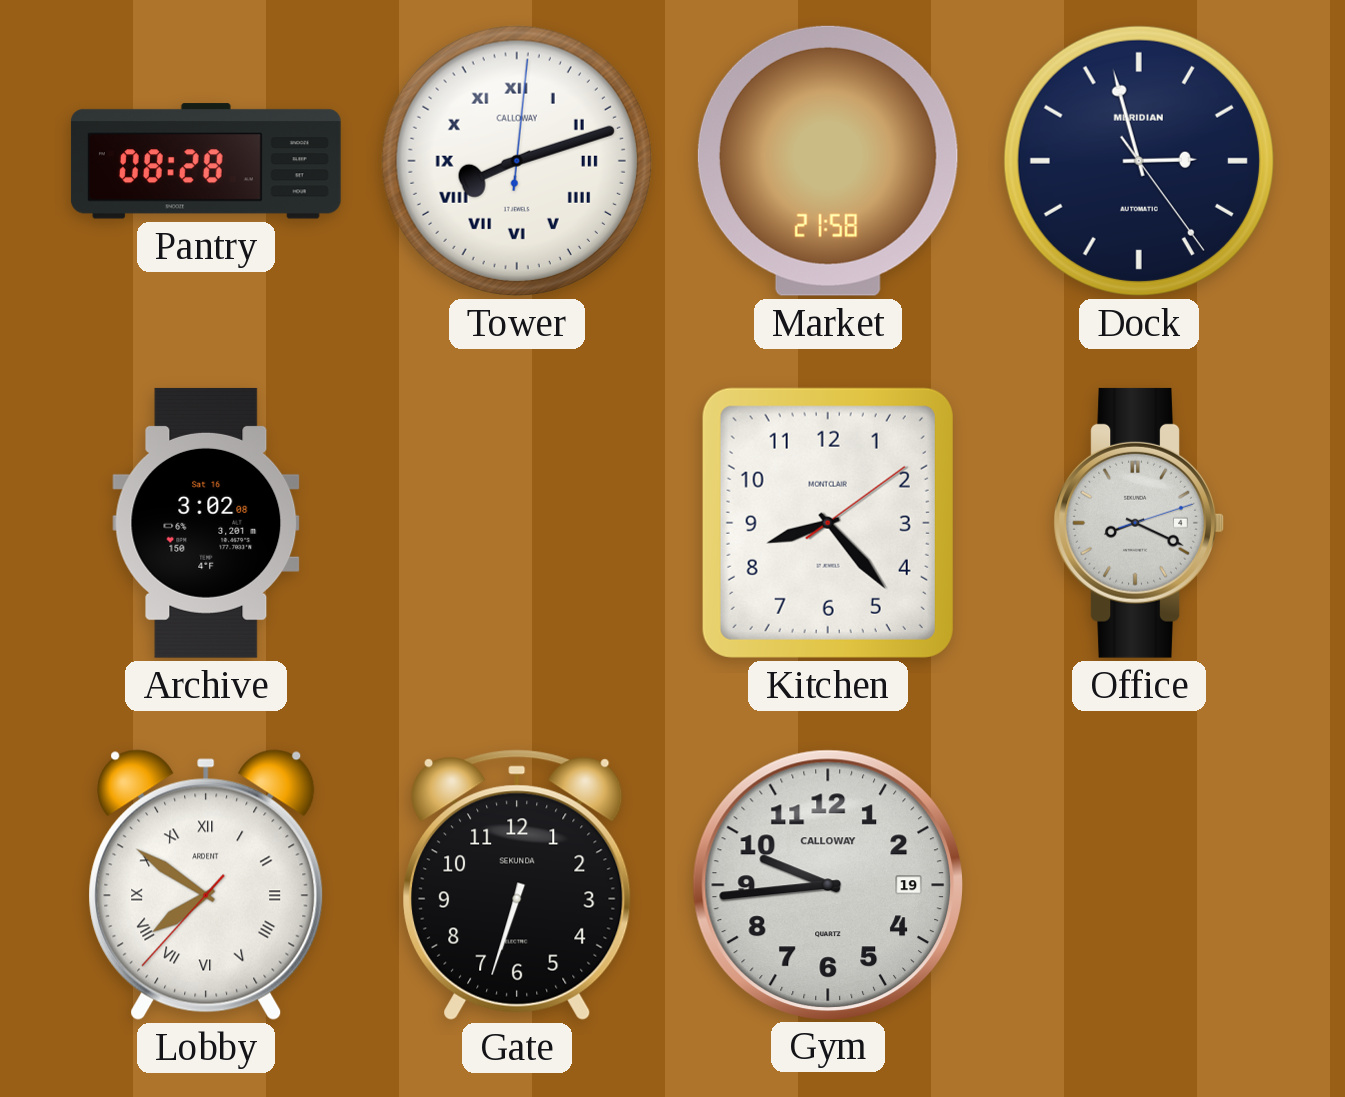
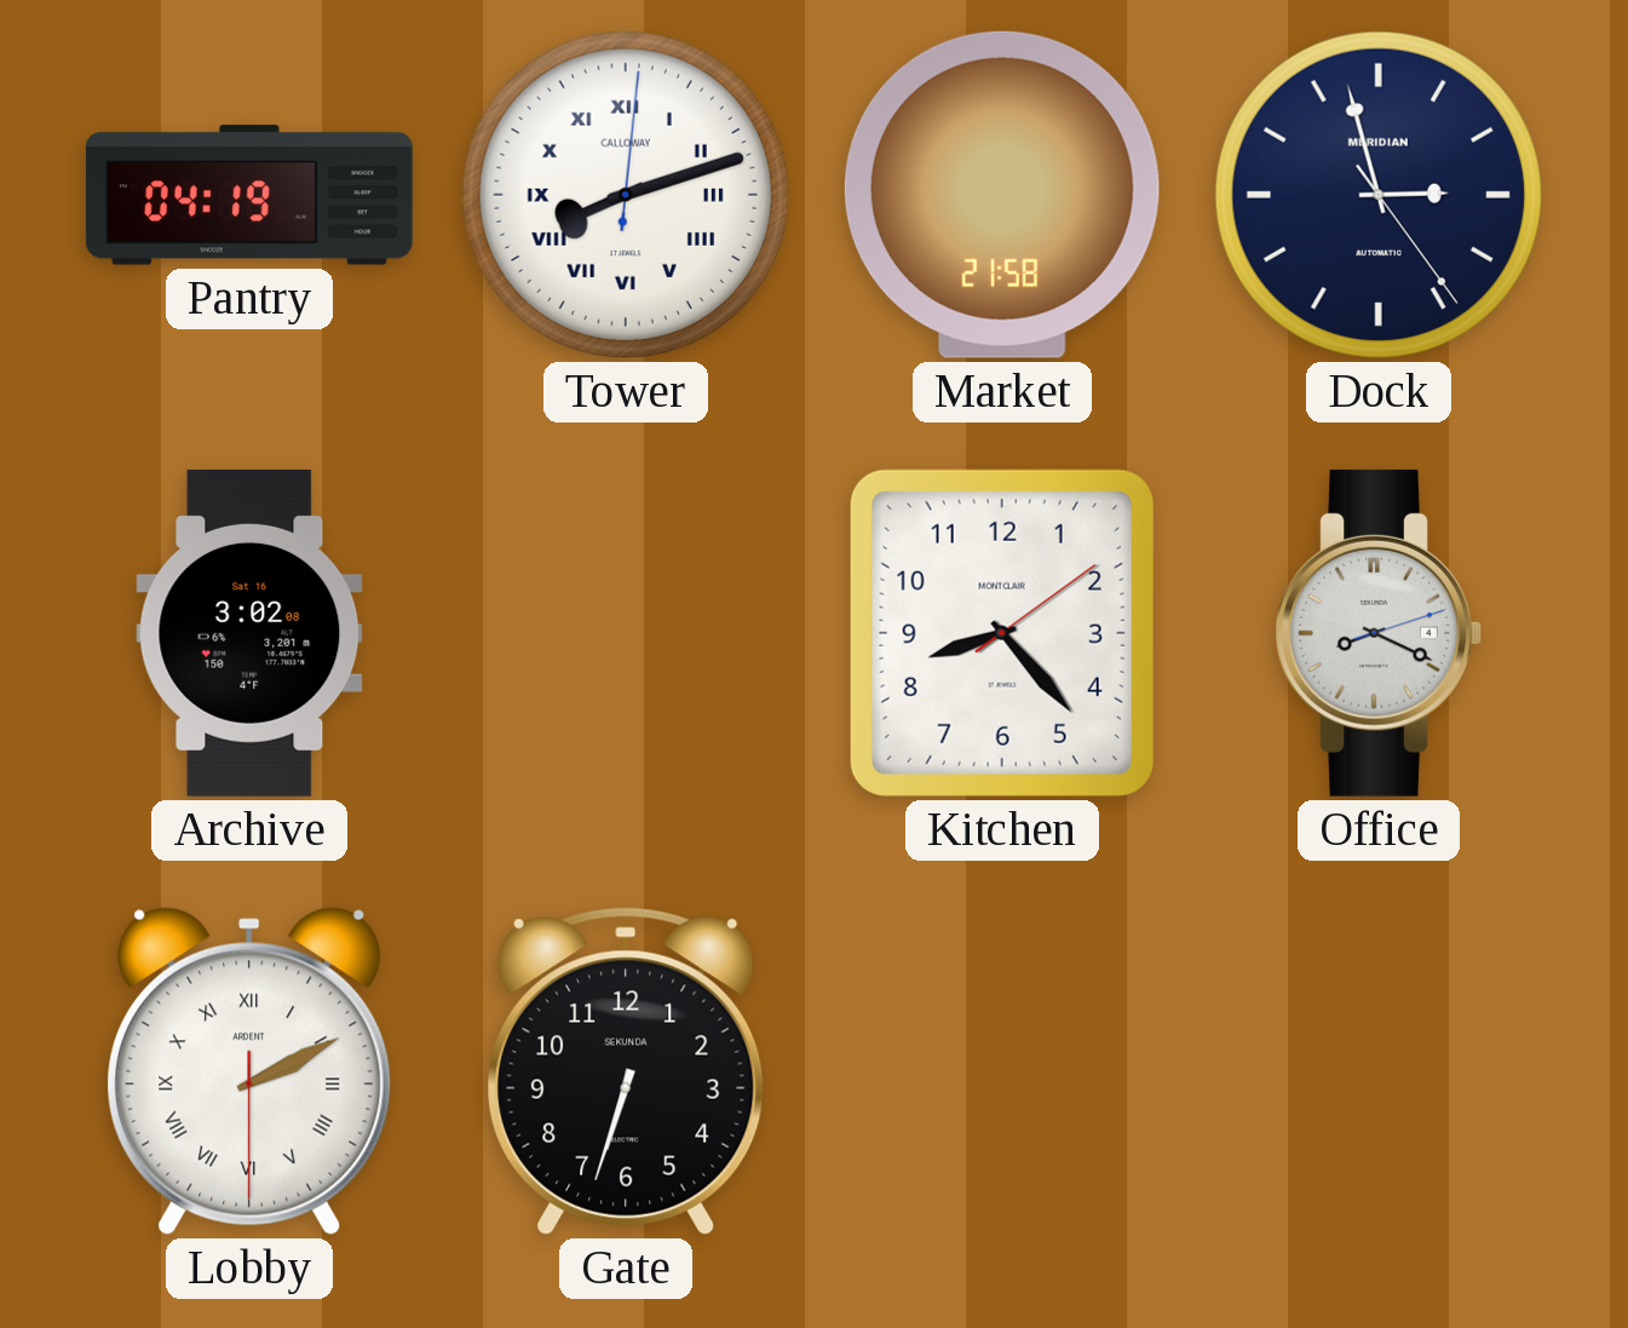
Pantry: 08:28 -> 04:19 (249, 195)
Lobby: 7:50 -> 2:10 (249, 1071)
Gym: 9:44 -> none (827, 884)
